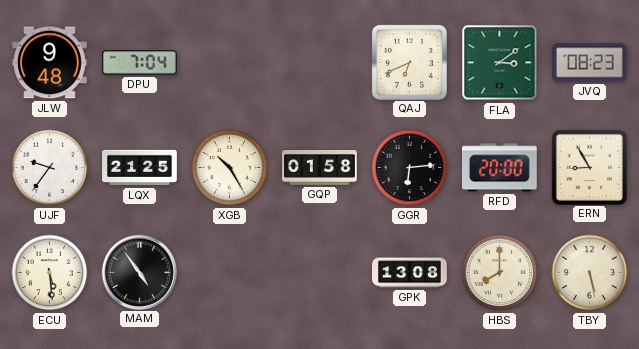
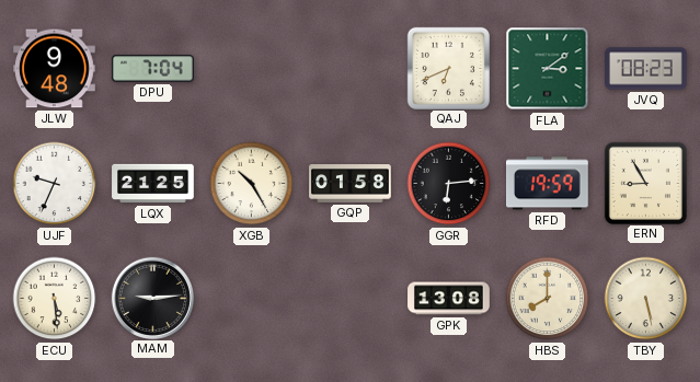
UJF: 9:36 -> 9:34 (55, 184)
RFD: 20:00 -> 19:59 (548, 184)
MAM: 4:54 -> 9:14 (152, 298)
